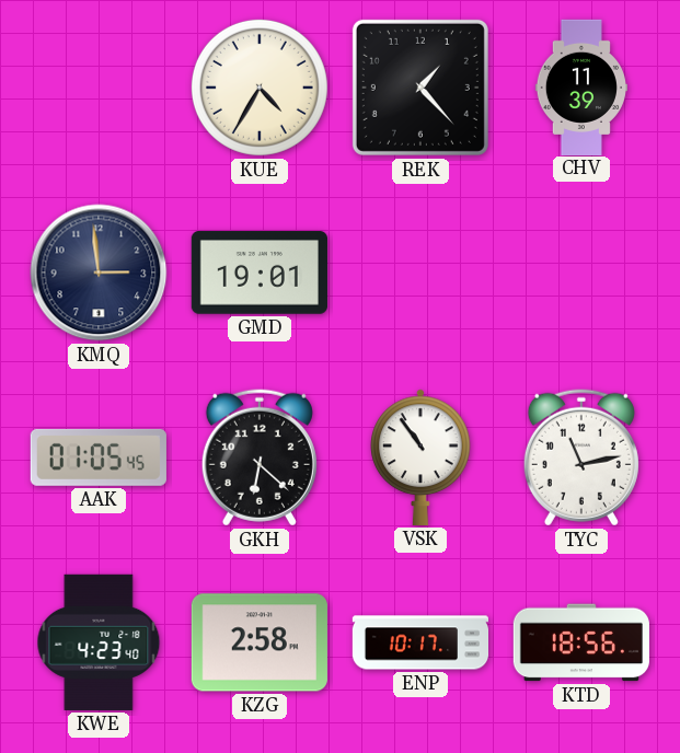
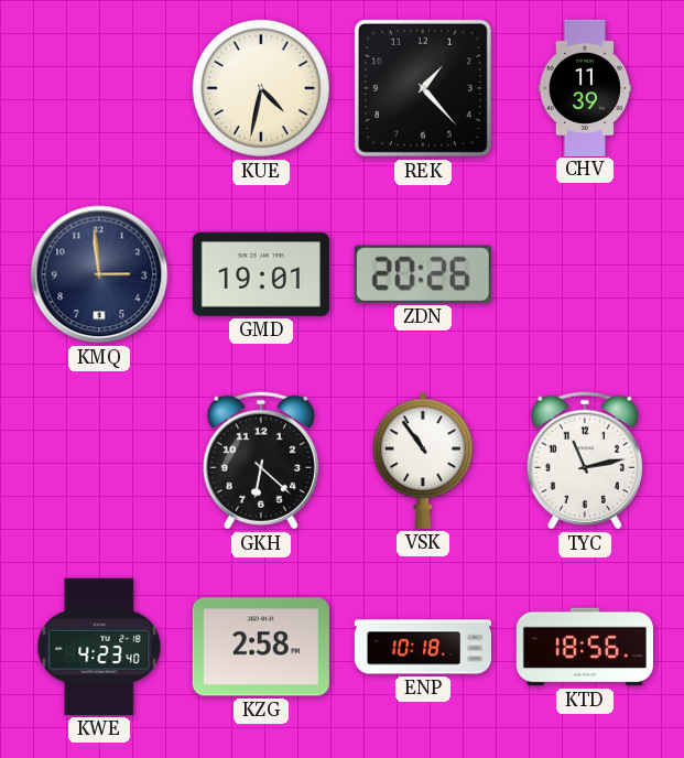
KUE: 4:35 -> 4:32 (261, 88)
ZDN: none -> 20:26 (423, 274)
AAK: 01:05 -> none (99, 457)
ENP: 10:17 -> 10:18 (423, 647)
